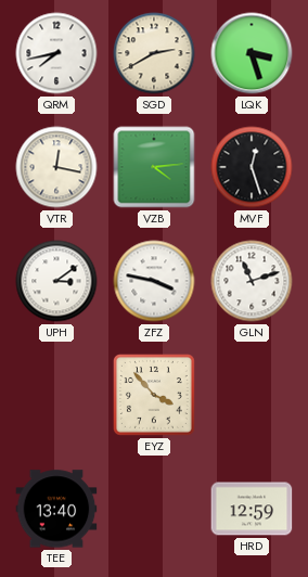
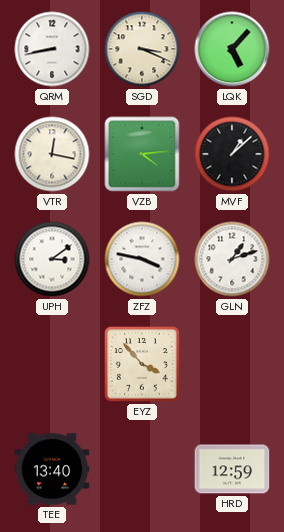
QRM: 7:43 -> 8:43 (52, 49)
SGD: 2:40 -> 3:19 (142, 49)
LQK: 3:27 -> 5:07 (232, 49)
MVF: 12:27 -> 1:08 (232, 154)
GLN: 11:12 -> 1:12 (232, 259)
